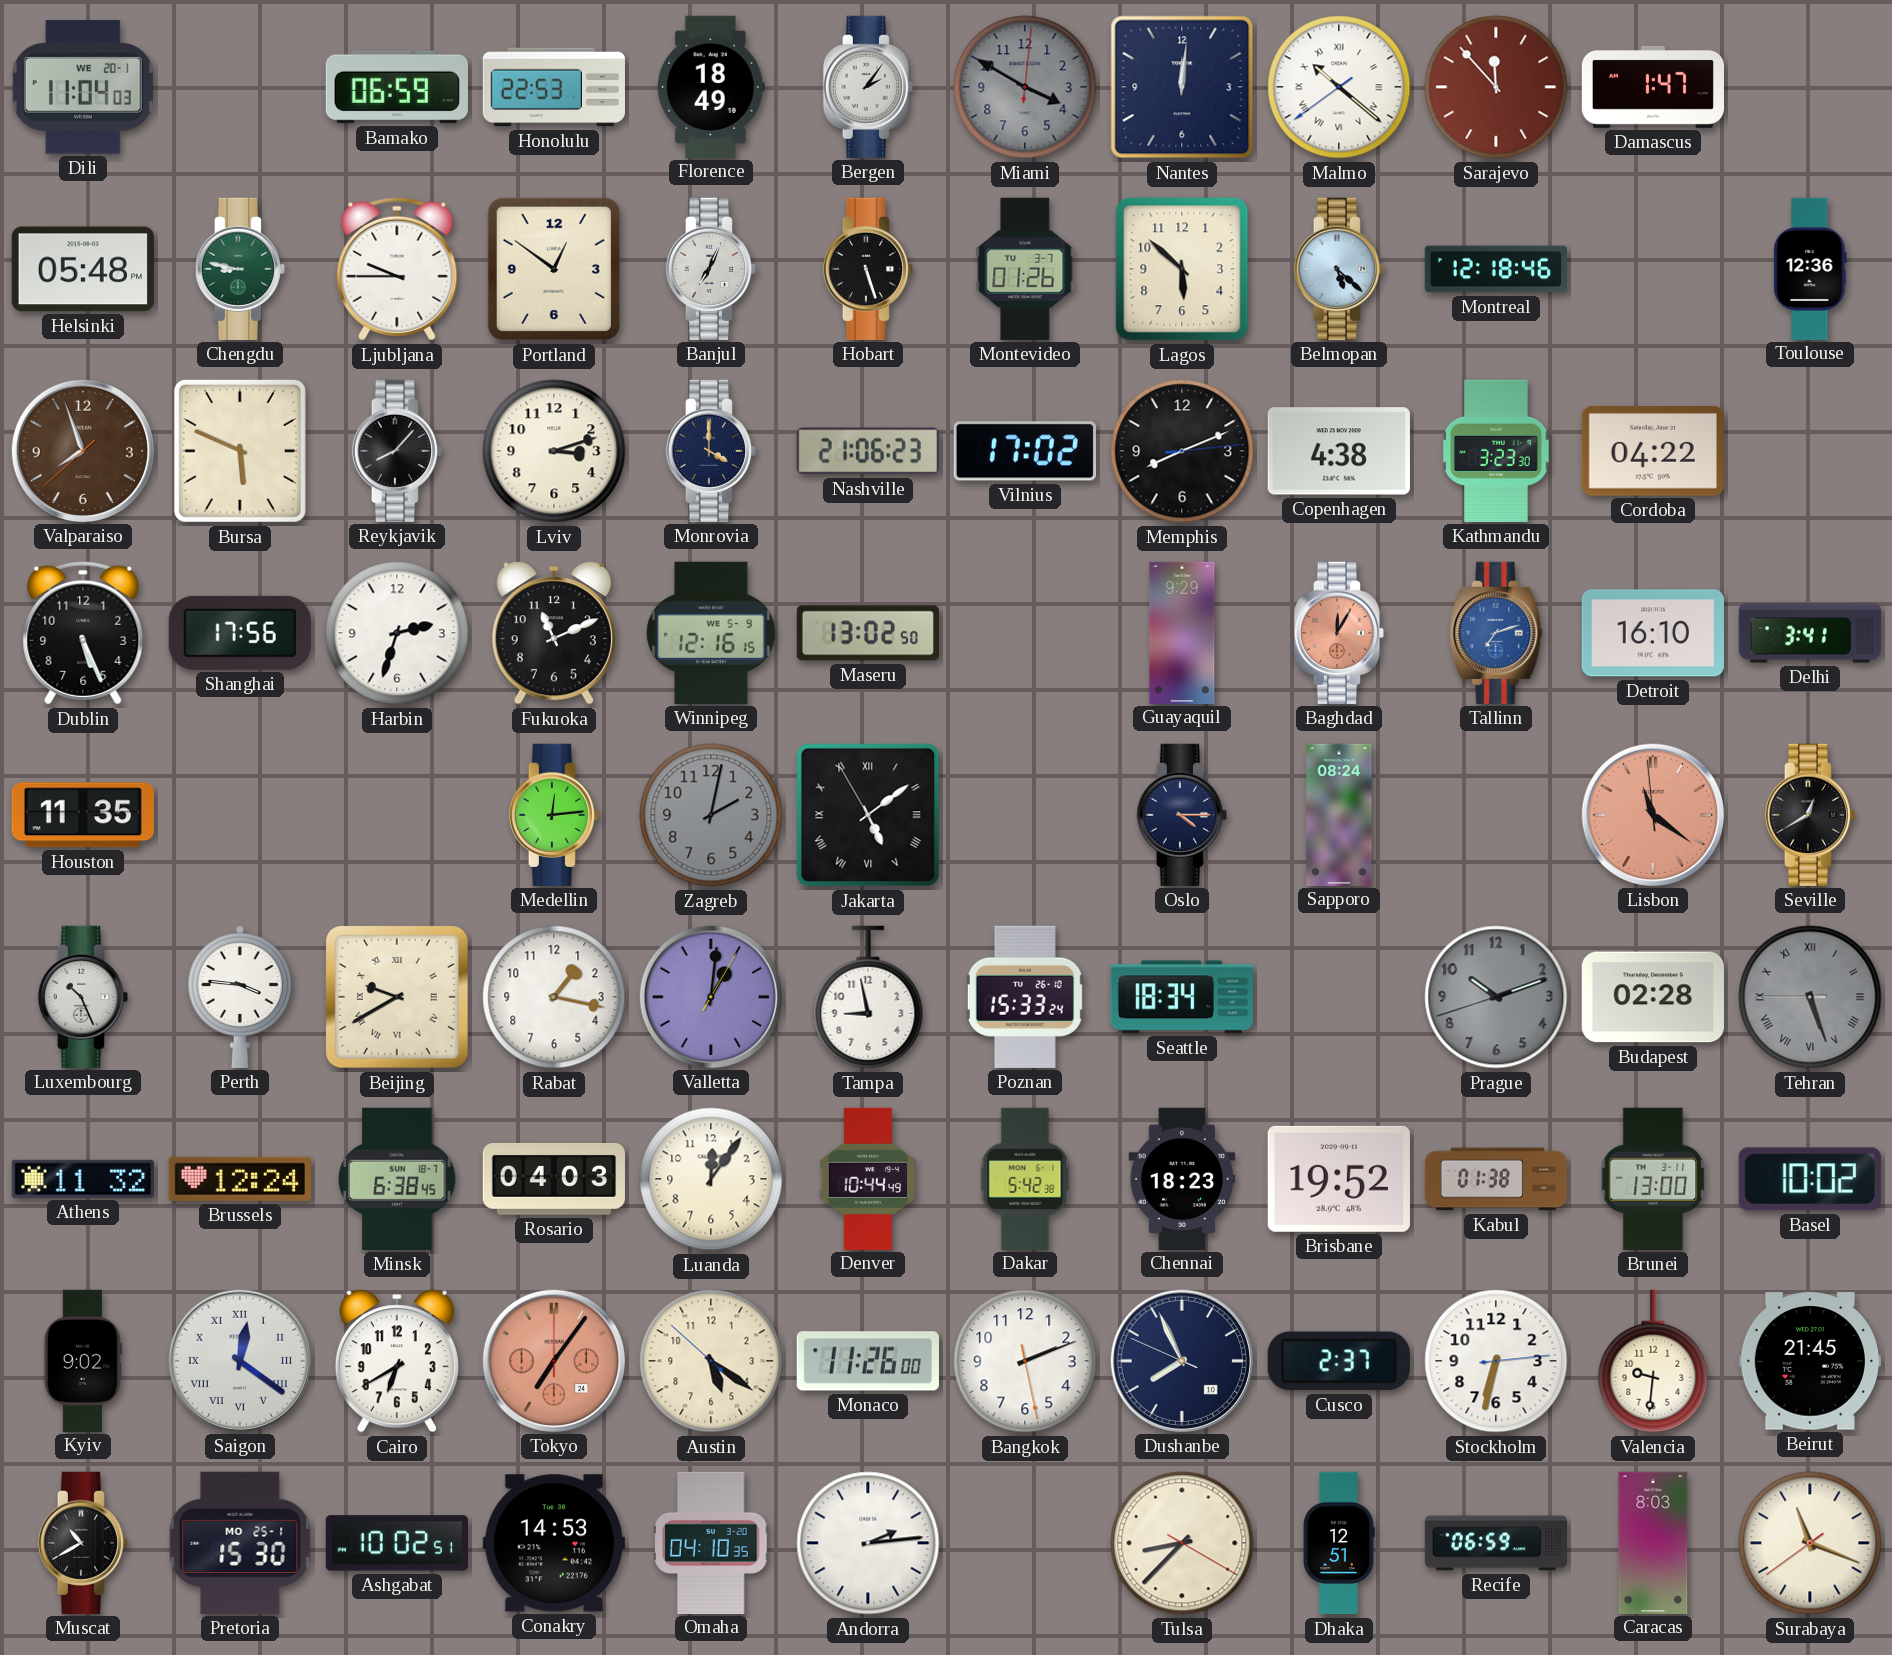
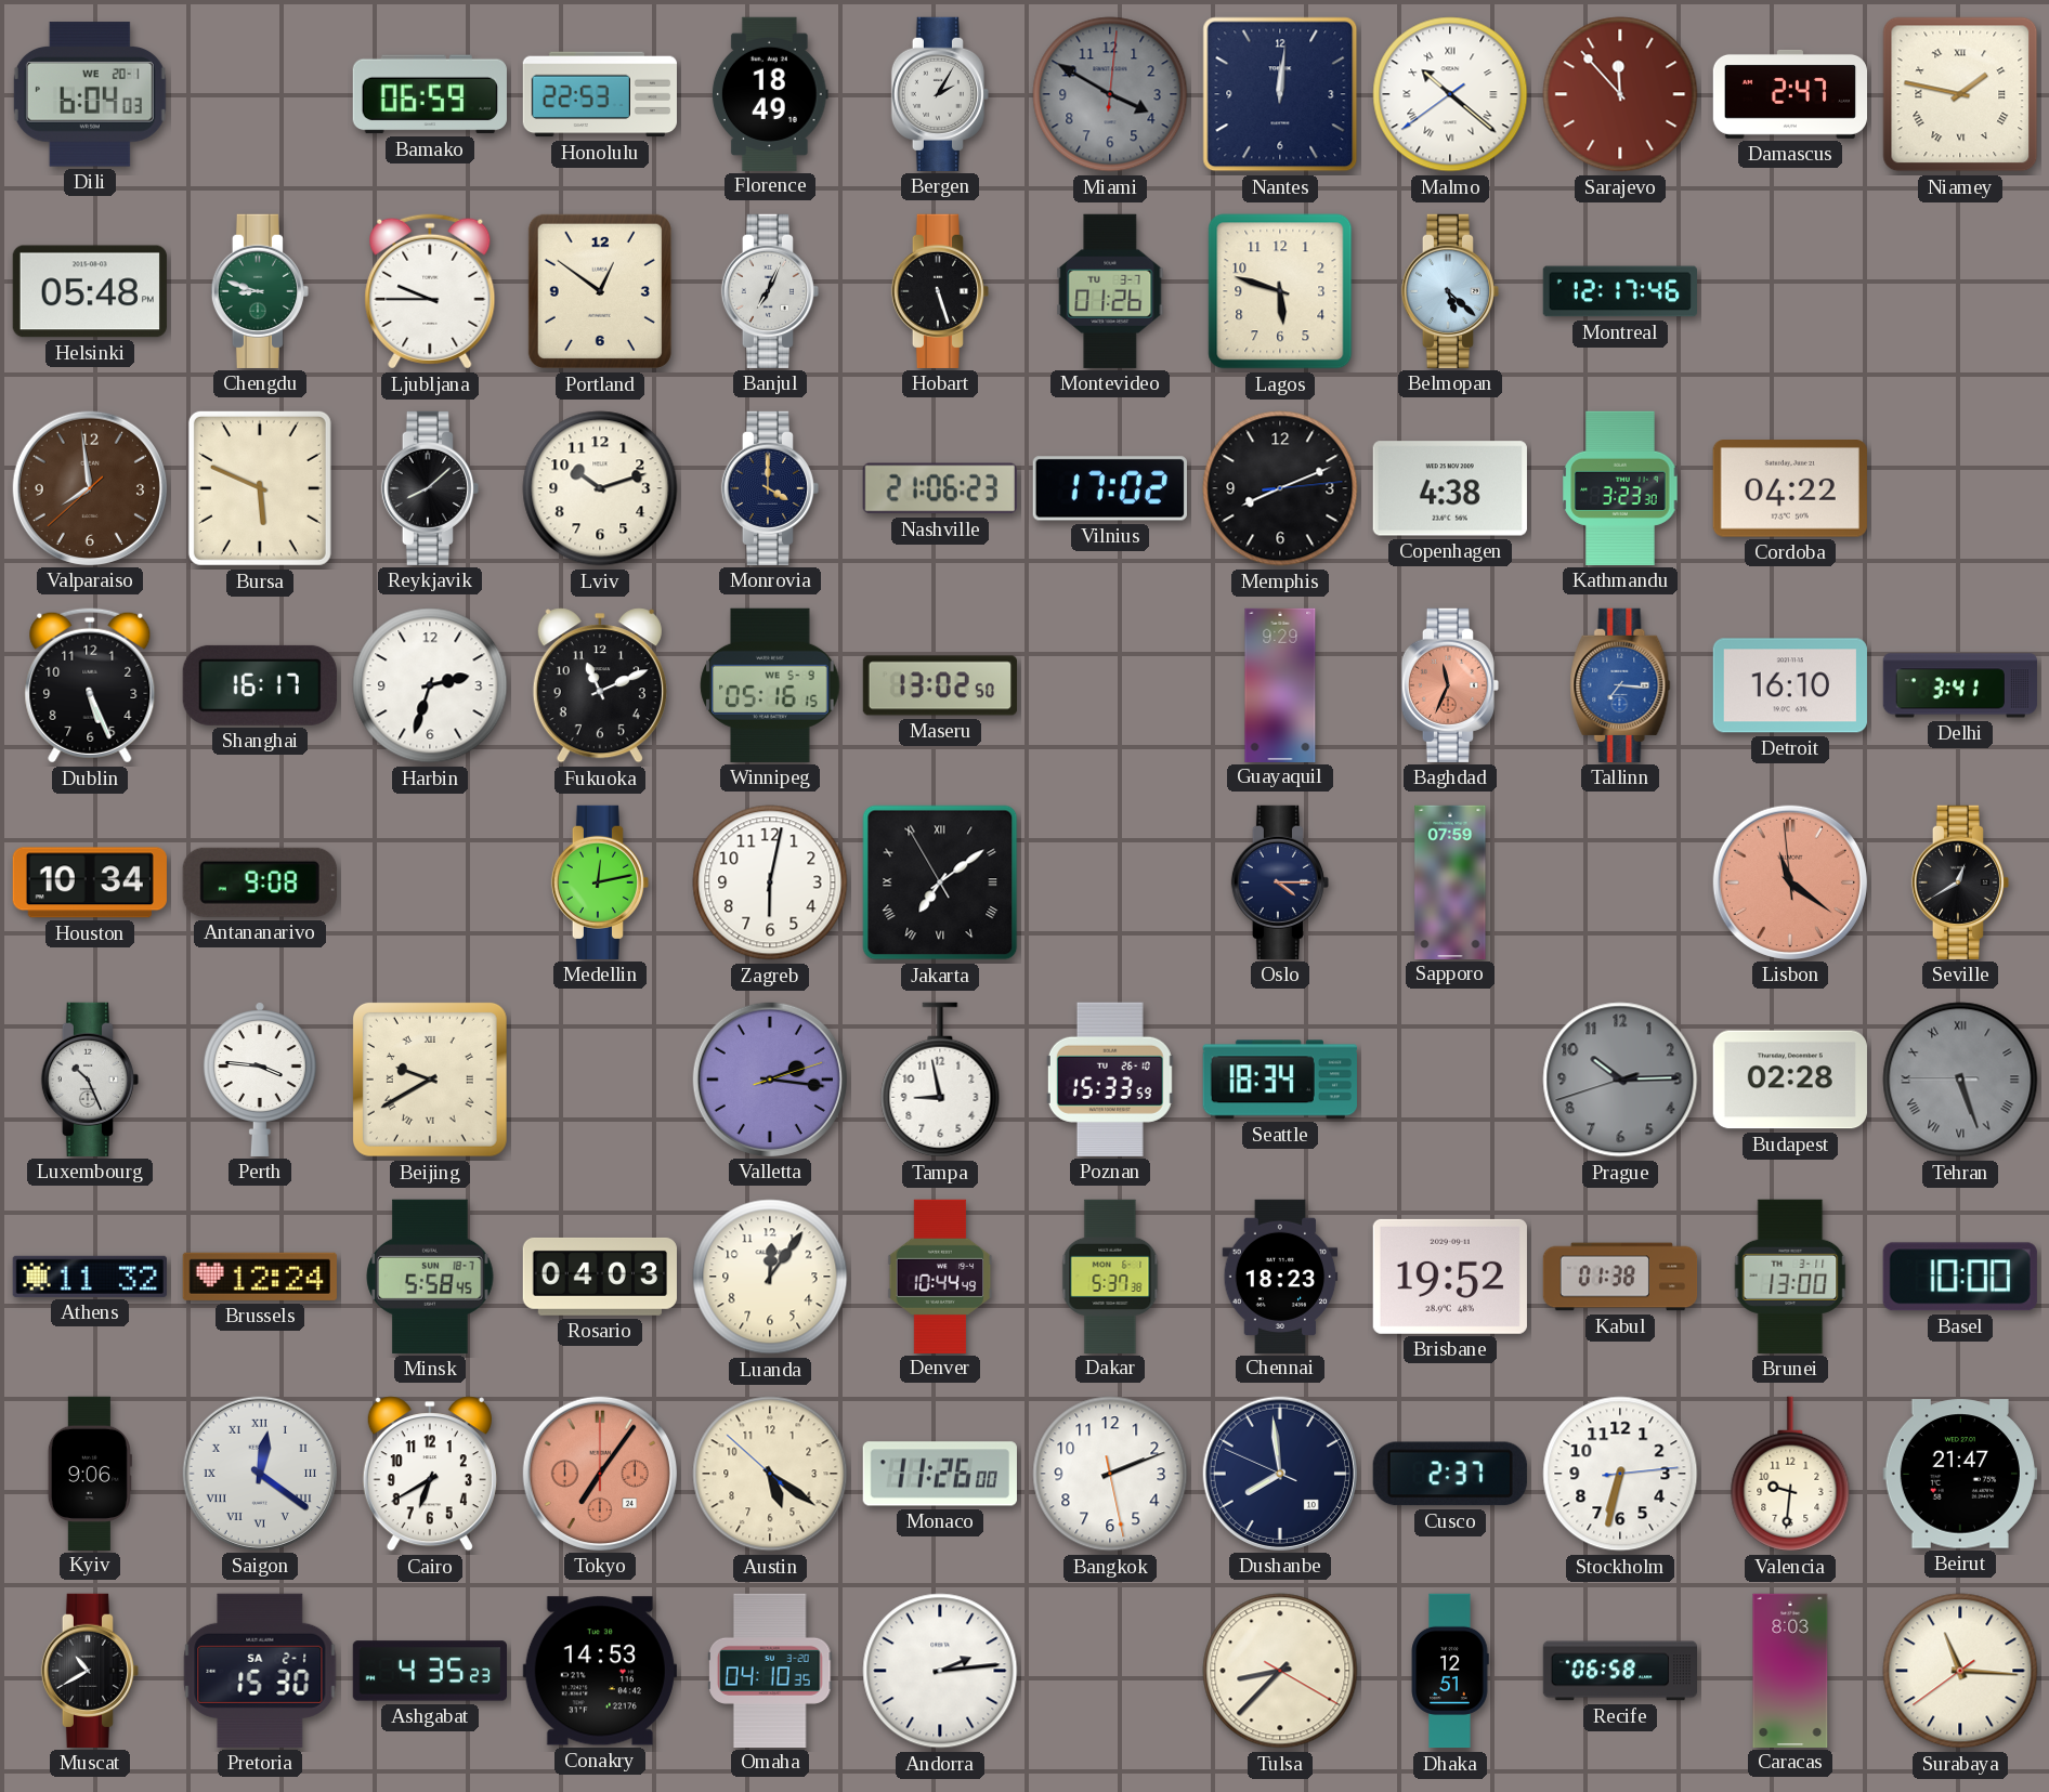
Dili: 11:04 -> 6:04 (90, 94)
Bergen: 2:06 -> 2:05 (939, 94)
Damascus: 1:47 -> 2:47 (1789, 94)
Niamey: none -> 1:47 (1960, 94)
Chengdu: 8:47 -> 8:48 (259, 291)
Lagos: 5:52 -> 5:48 (1280, 291)
Montreal: 12:18 -> 12:17 (1619, 291)
Toulouse: 12:36 -> none (1810, 268)
Valparaiso: 7:56 -> 7:58 (90, 488)
Reykjavik: 8:07 -> 8:08 (429, 488)
Lviv: 3:12 -> 10:12 (600, 488)
Shanghai: 17:56 -> 16:17 (260, 685)
Winnipeg: 12:16 -> 05:16 (770, 685)
Baghdad: 12:05 -> 11:34 (1449, 685)
Tallinn: 7:12 -> 7:16 (1620, 685)
Houston: 11:35 -> 10:34 (90, 882)
Antananarivo: none -> 9:08 (260, 882)
Medellin: 12:14 -> 12:13 (599, 882)
Zagreb: 2:02 -> 6:02 (770, 882)
Zagreb dial: grey -> white (770, 882)
Jakarta: 5:08 -> 7:08 (940, 882)
Sapporo: 08:24 -> 07:59 (1450, 881)
Rabat: 1:17 -> none (554, 997)
Valletta: 1:01 -> 2:16 (770, 1080)
Poznan: 15:33:24 -> 15:33:59 (1110, 1080)
Prague: 10:11 -> 10:14 (1620, 1080)
Minsk: 6:38 -> 5:58 (430, 1277)
Dakar: 5:42 -> 5:37 (1110, 1276)
Basel: 10:02 -> 10:00 (1960, 1277)
Kyiv: 9:02 -> 9:06 (90, 1473)
Dushanbe: 7:55 -> 7:58 (1280, 1474)
Beirut: 21:45 -> 21:47 (1960, 1474)
Pretoria date: MO 25-1 -> SA 2-1 (260, 1671)
Ashgabat: 10:02 -> 4:35 (429, 1671)
Recife: 06:59 -> 06:58 (1619, 1671)
Surabaya: 11:18 -> 11:15 (1960, 1671)
